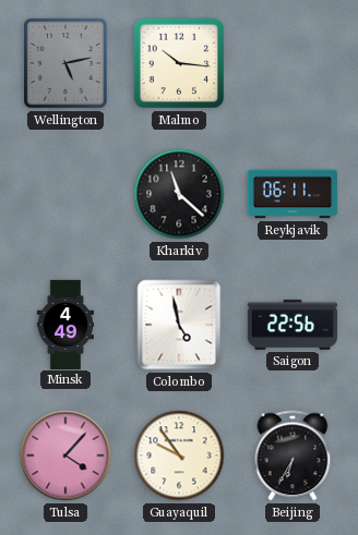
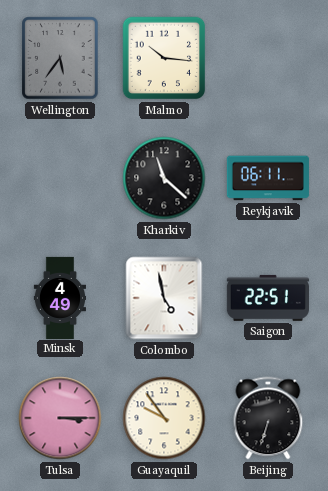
Wellington: 5:13 -> 5:36 (60, 58)
Saigon: 22:56 -> 22:51 (268, 298)
Tulsa: 4:07 -> 3:15 (60, 418)
Beijing: 6:35 -> 6:33 (268, 418)
